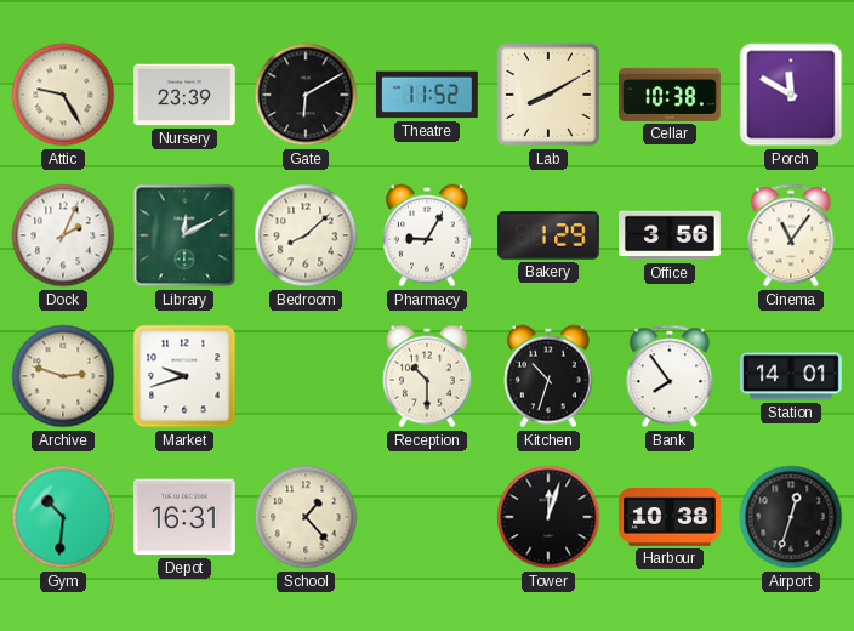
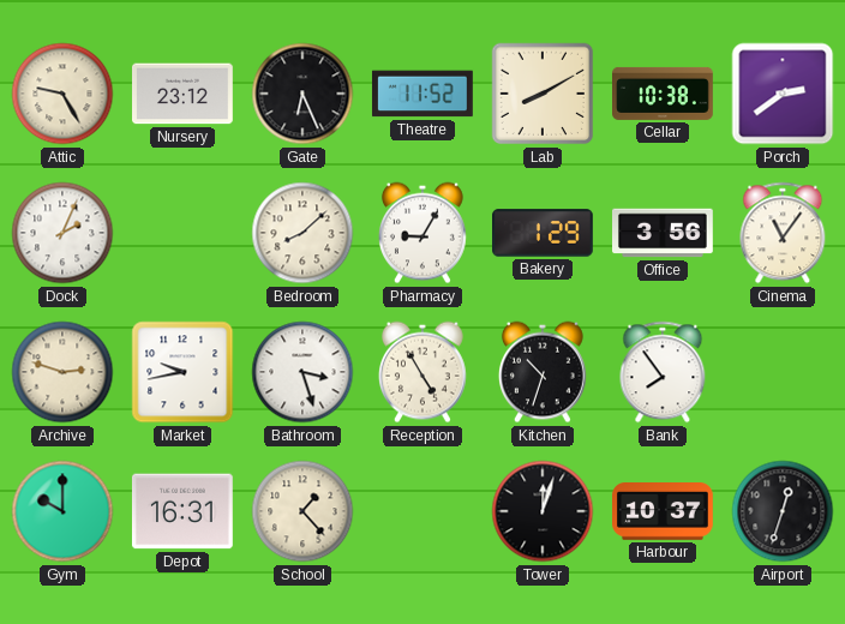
Nursery: 23:39 -> 23:12 (184, 94)
Gate: 6:10 -> 6:26 (302, 94)
Porch: 11:50 -> 2:39 (783, 94)
Library: 12:10 -> none (184, 235)
Market: 9:42 -> 9:43 (182, 372)
Bathroom: none -> 3:27 (302, 372)
Reception: 10:30 -> 4:55 (422, 372)
Station: 14:01 -> none (791, 376)
Gym: 10:31 -> 10:00 (62, 511)
Harbour: 10:38 -> 10:37 (664, 512)
